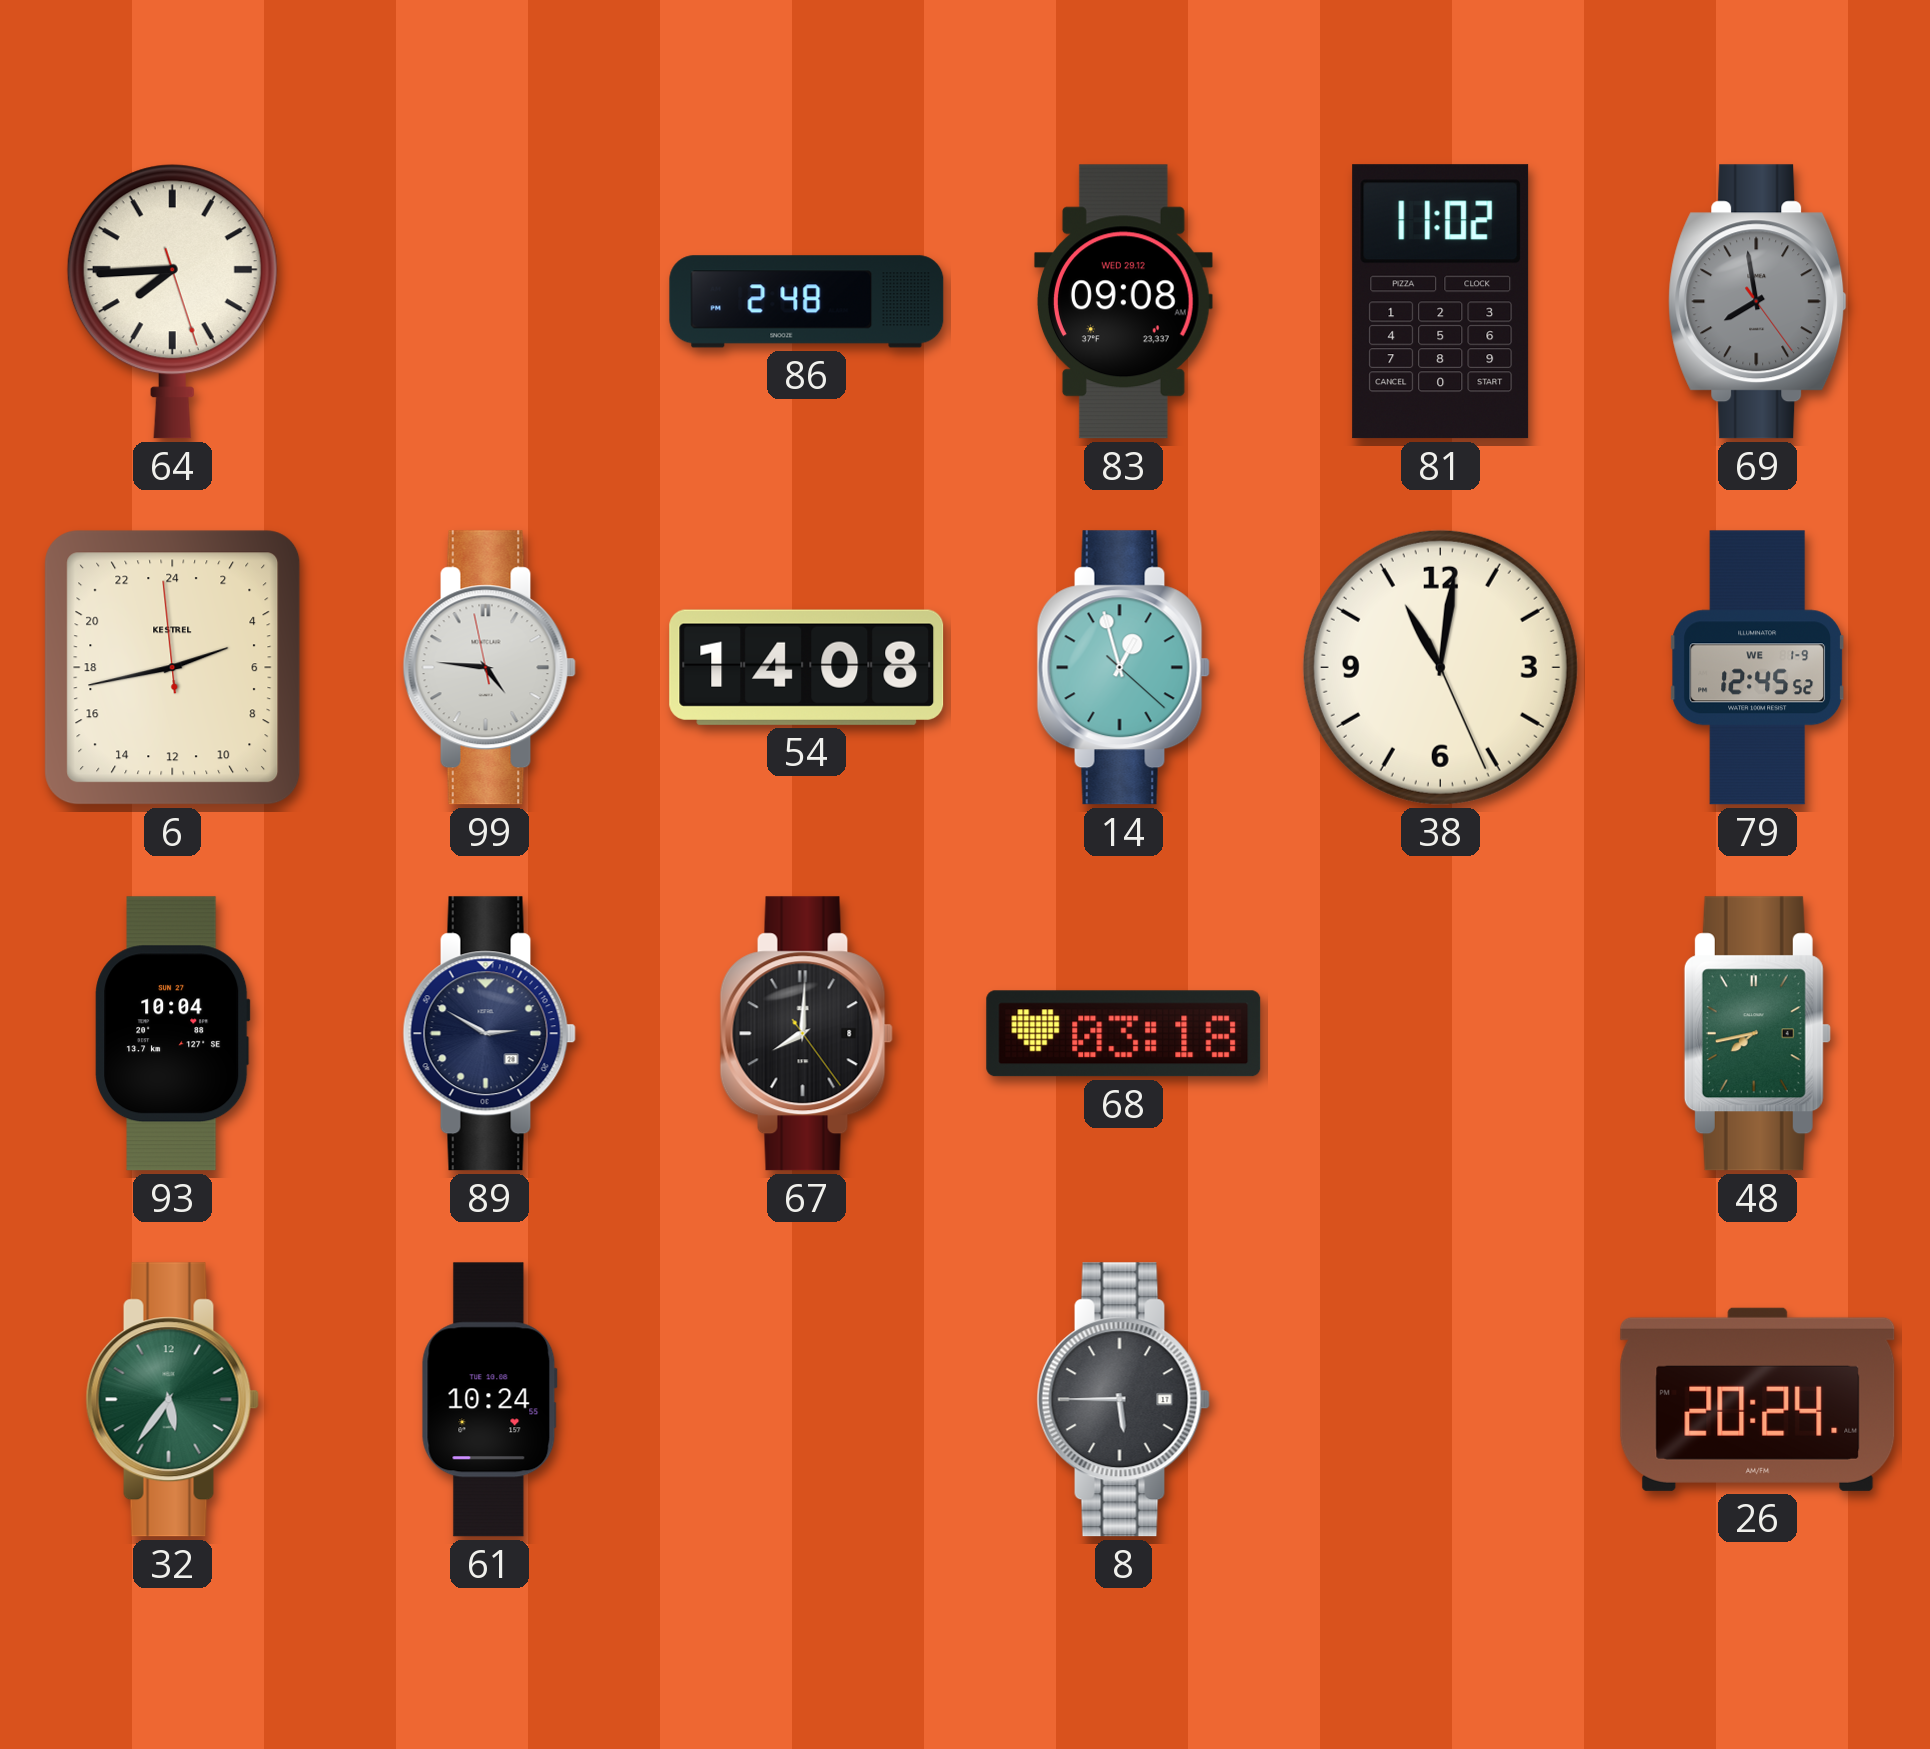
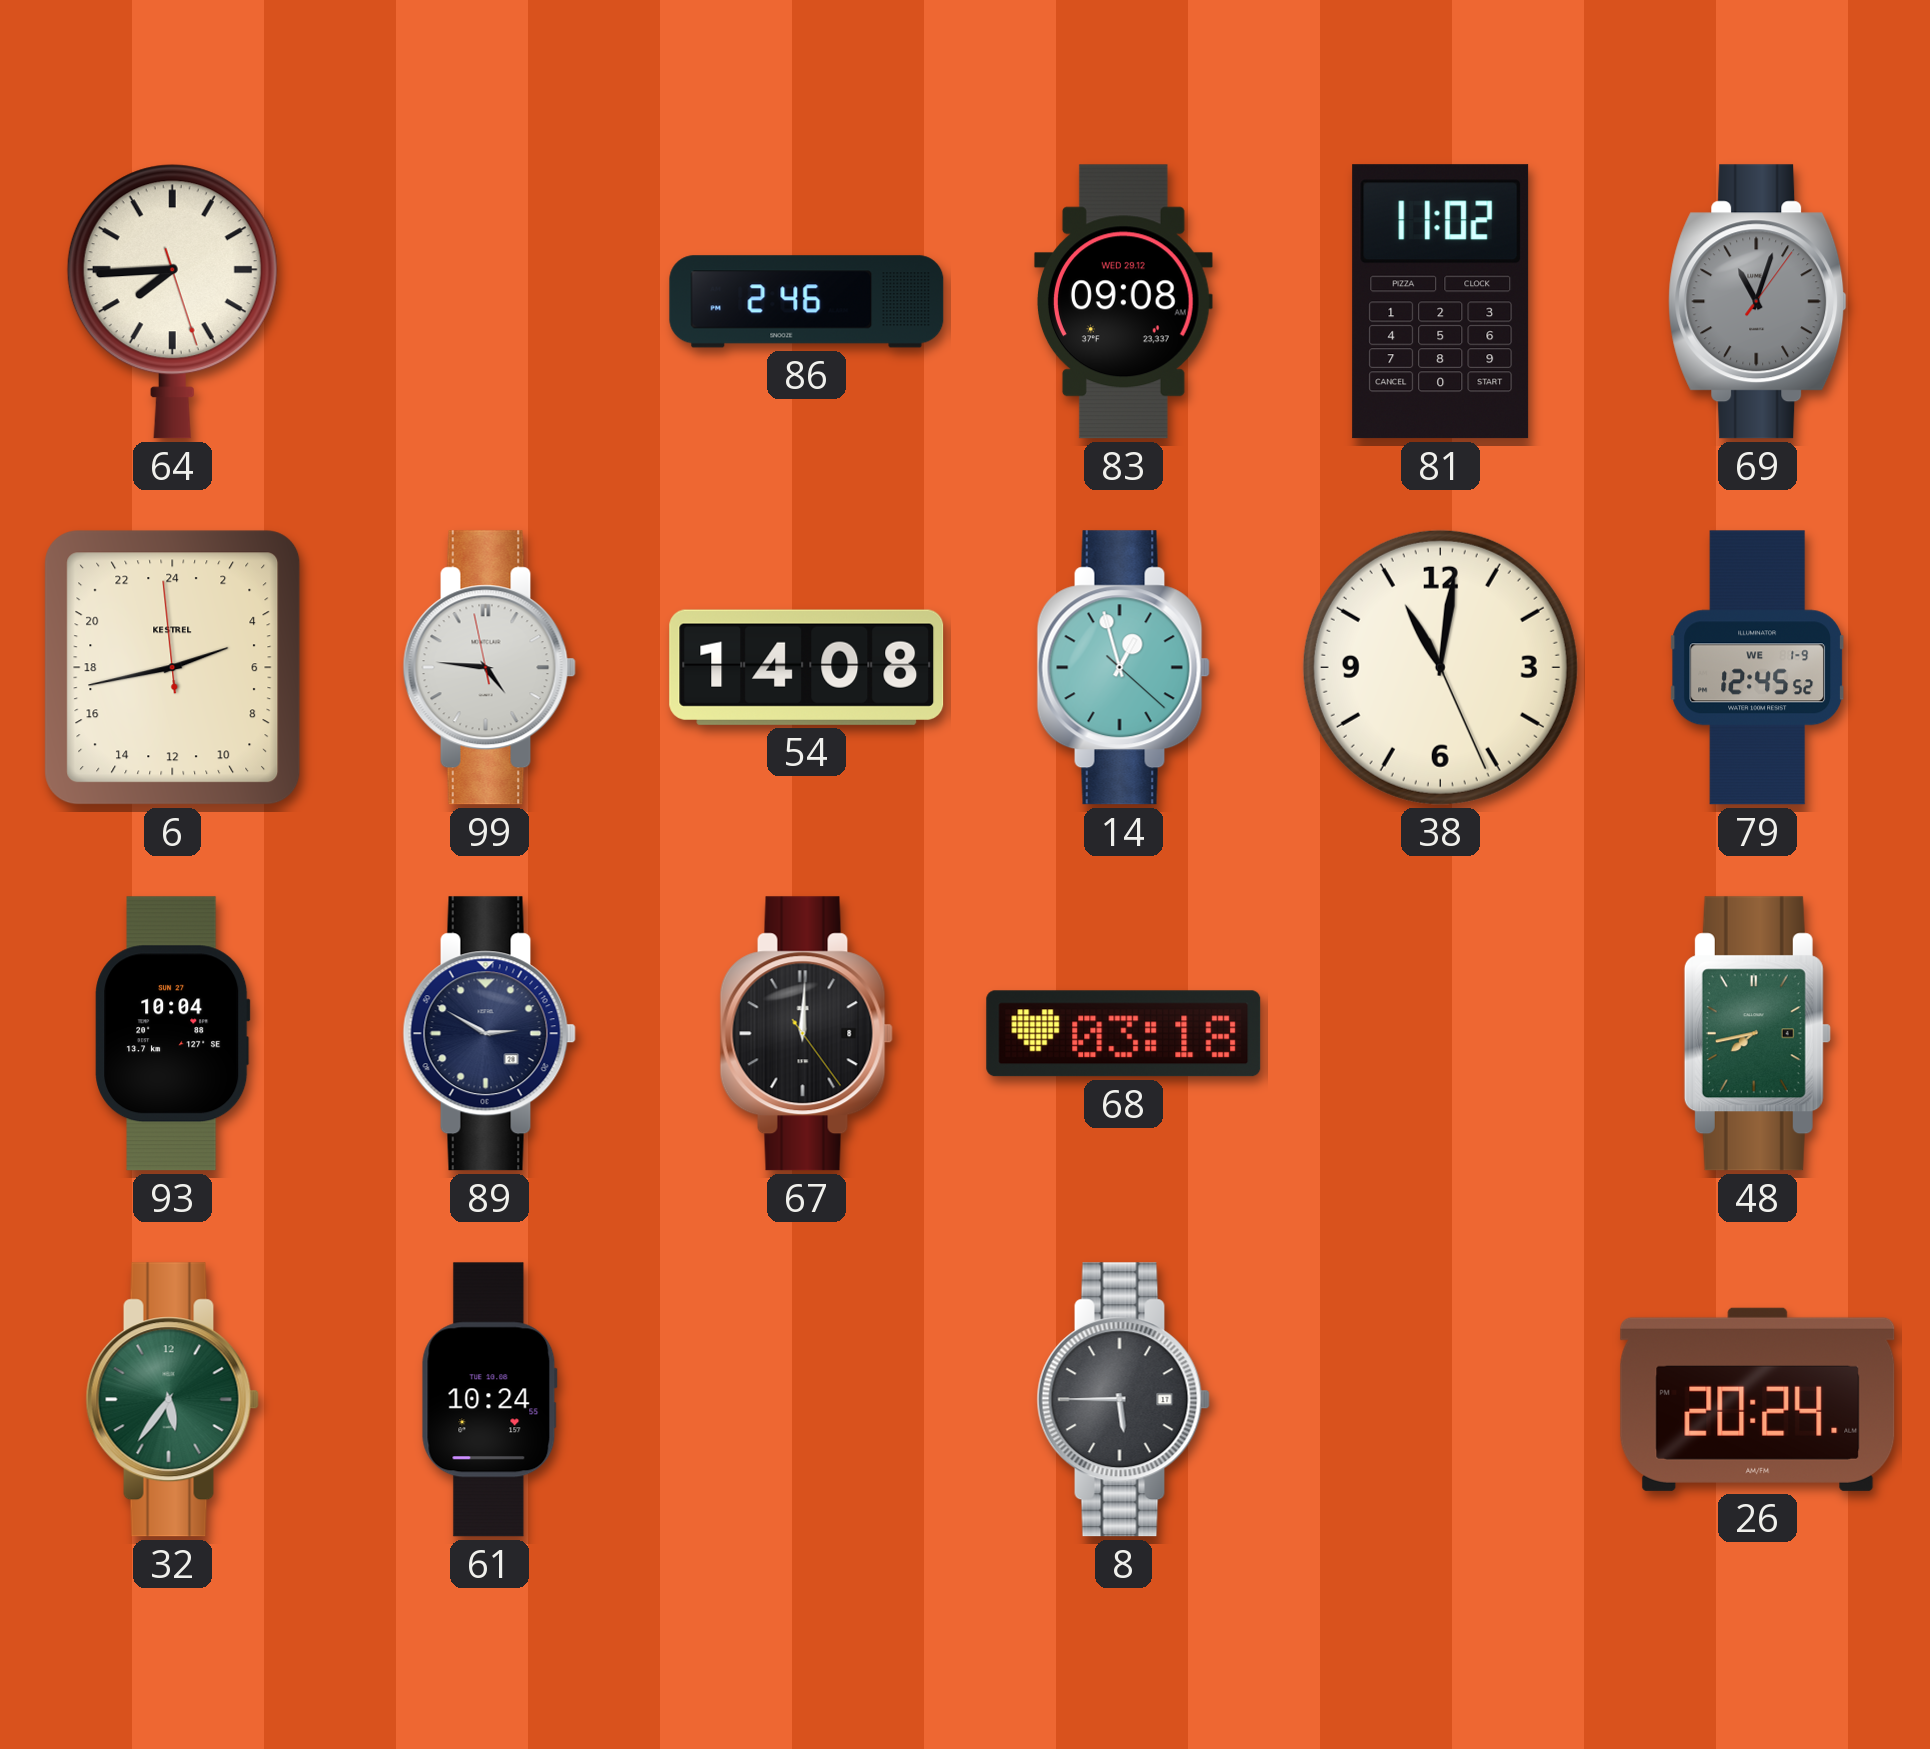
86: 2:48 -> 2:46 (807, 302)
69: 7:58 -> 11:03 (1758, 302)
67: 8:00 -> 12:00 (806, 1034)
